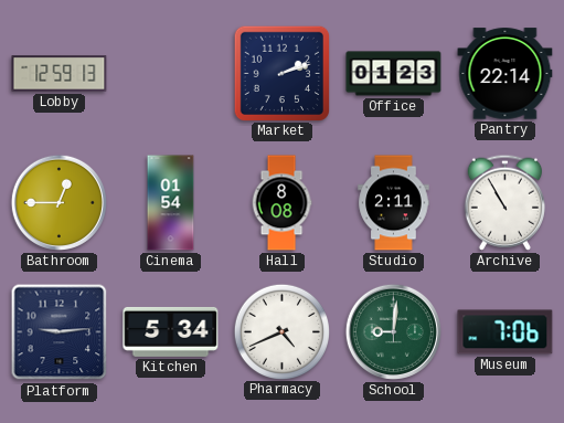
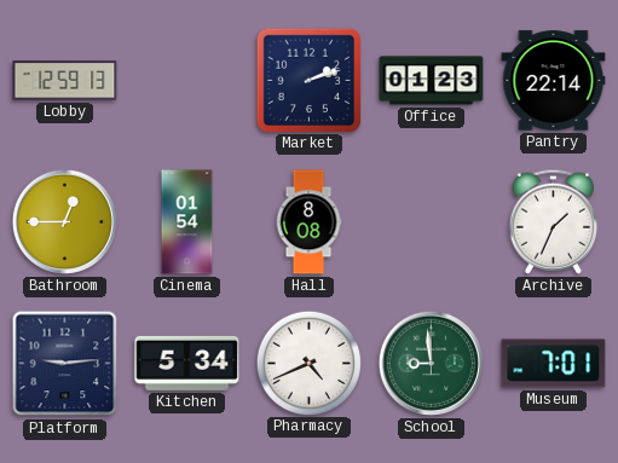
Studio: 2:11 -> none (394, 203)
Archive: 10:55 -> 1:34 (553, 221)
School: 9:01 -> 8:59 (431, 363)
Museum: 7:06 -> 7:01 (554, 364)
